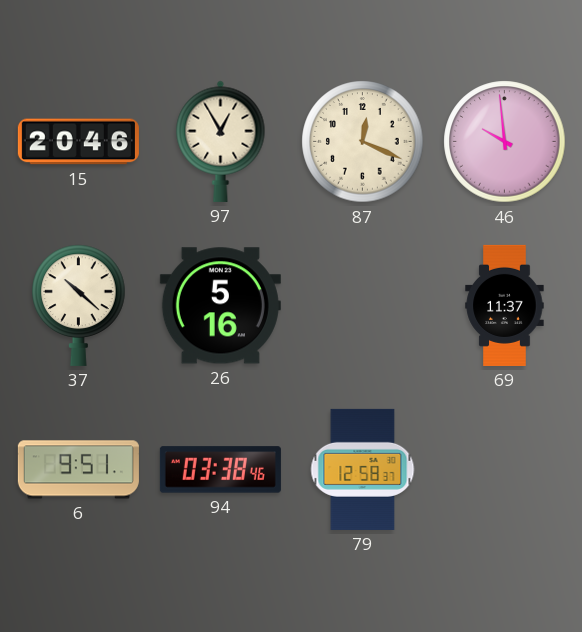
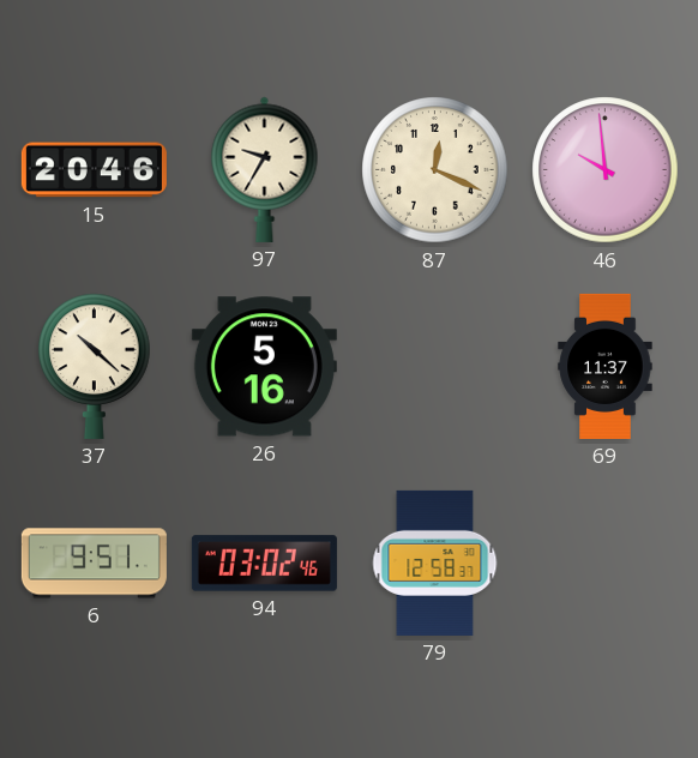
97: 12:55 -> 9:35 (265, 169)
94: 03:38 -> 03:02 (264, 564)
